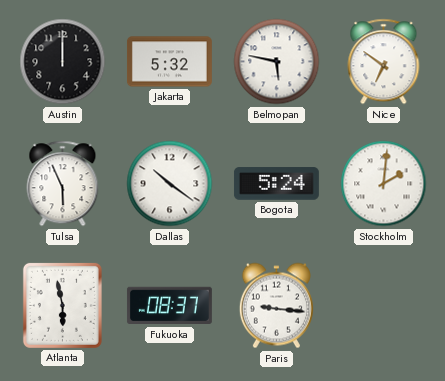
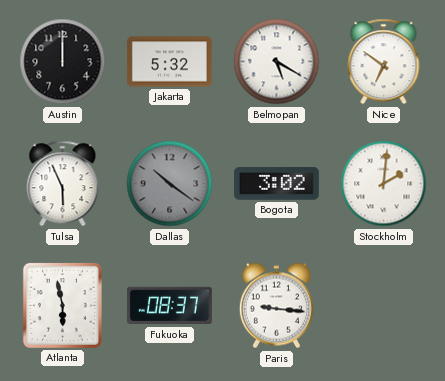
Belmopan: 5:47 -> 5:20 (277, 62)
Dallas dial: white -> grey (170, 184)
Bogota: 5:24 -> 3:02 (276, 184)
